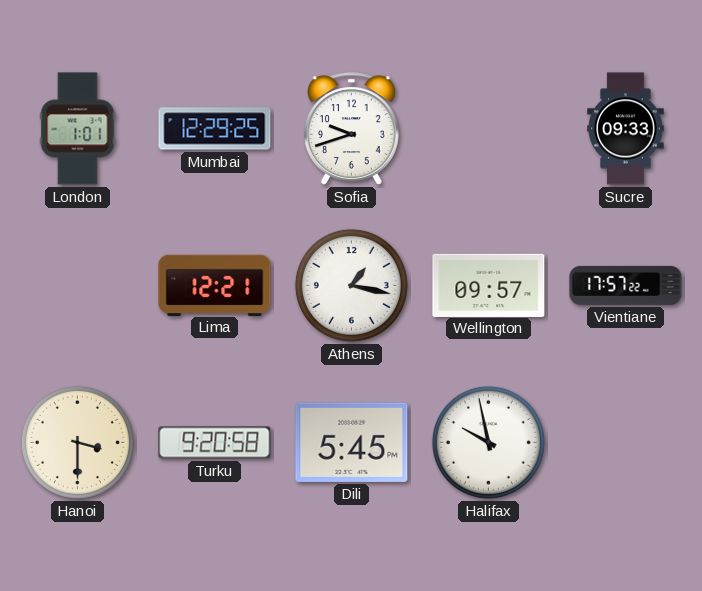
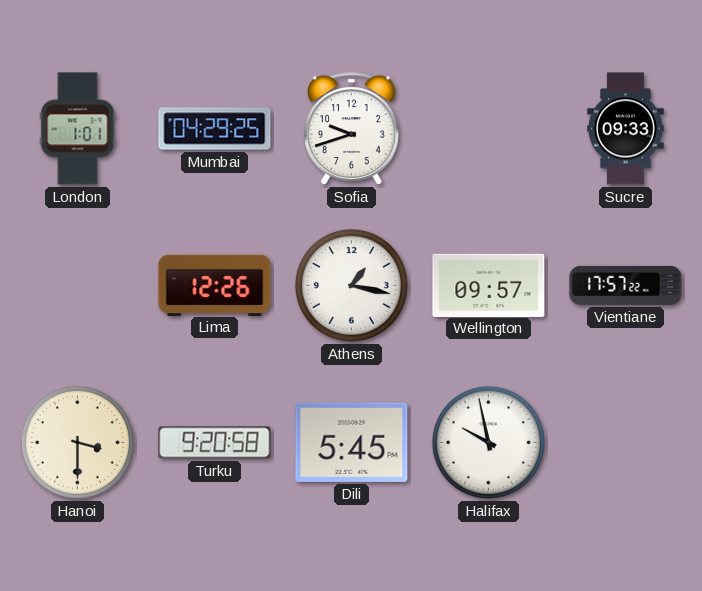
Mumbai: 12:29 -> 04:29 (215, 129)
Lima: 12:21 -> 12:26 (215, 285)
